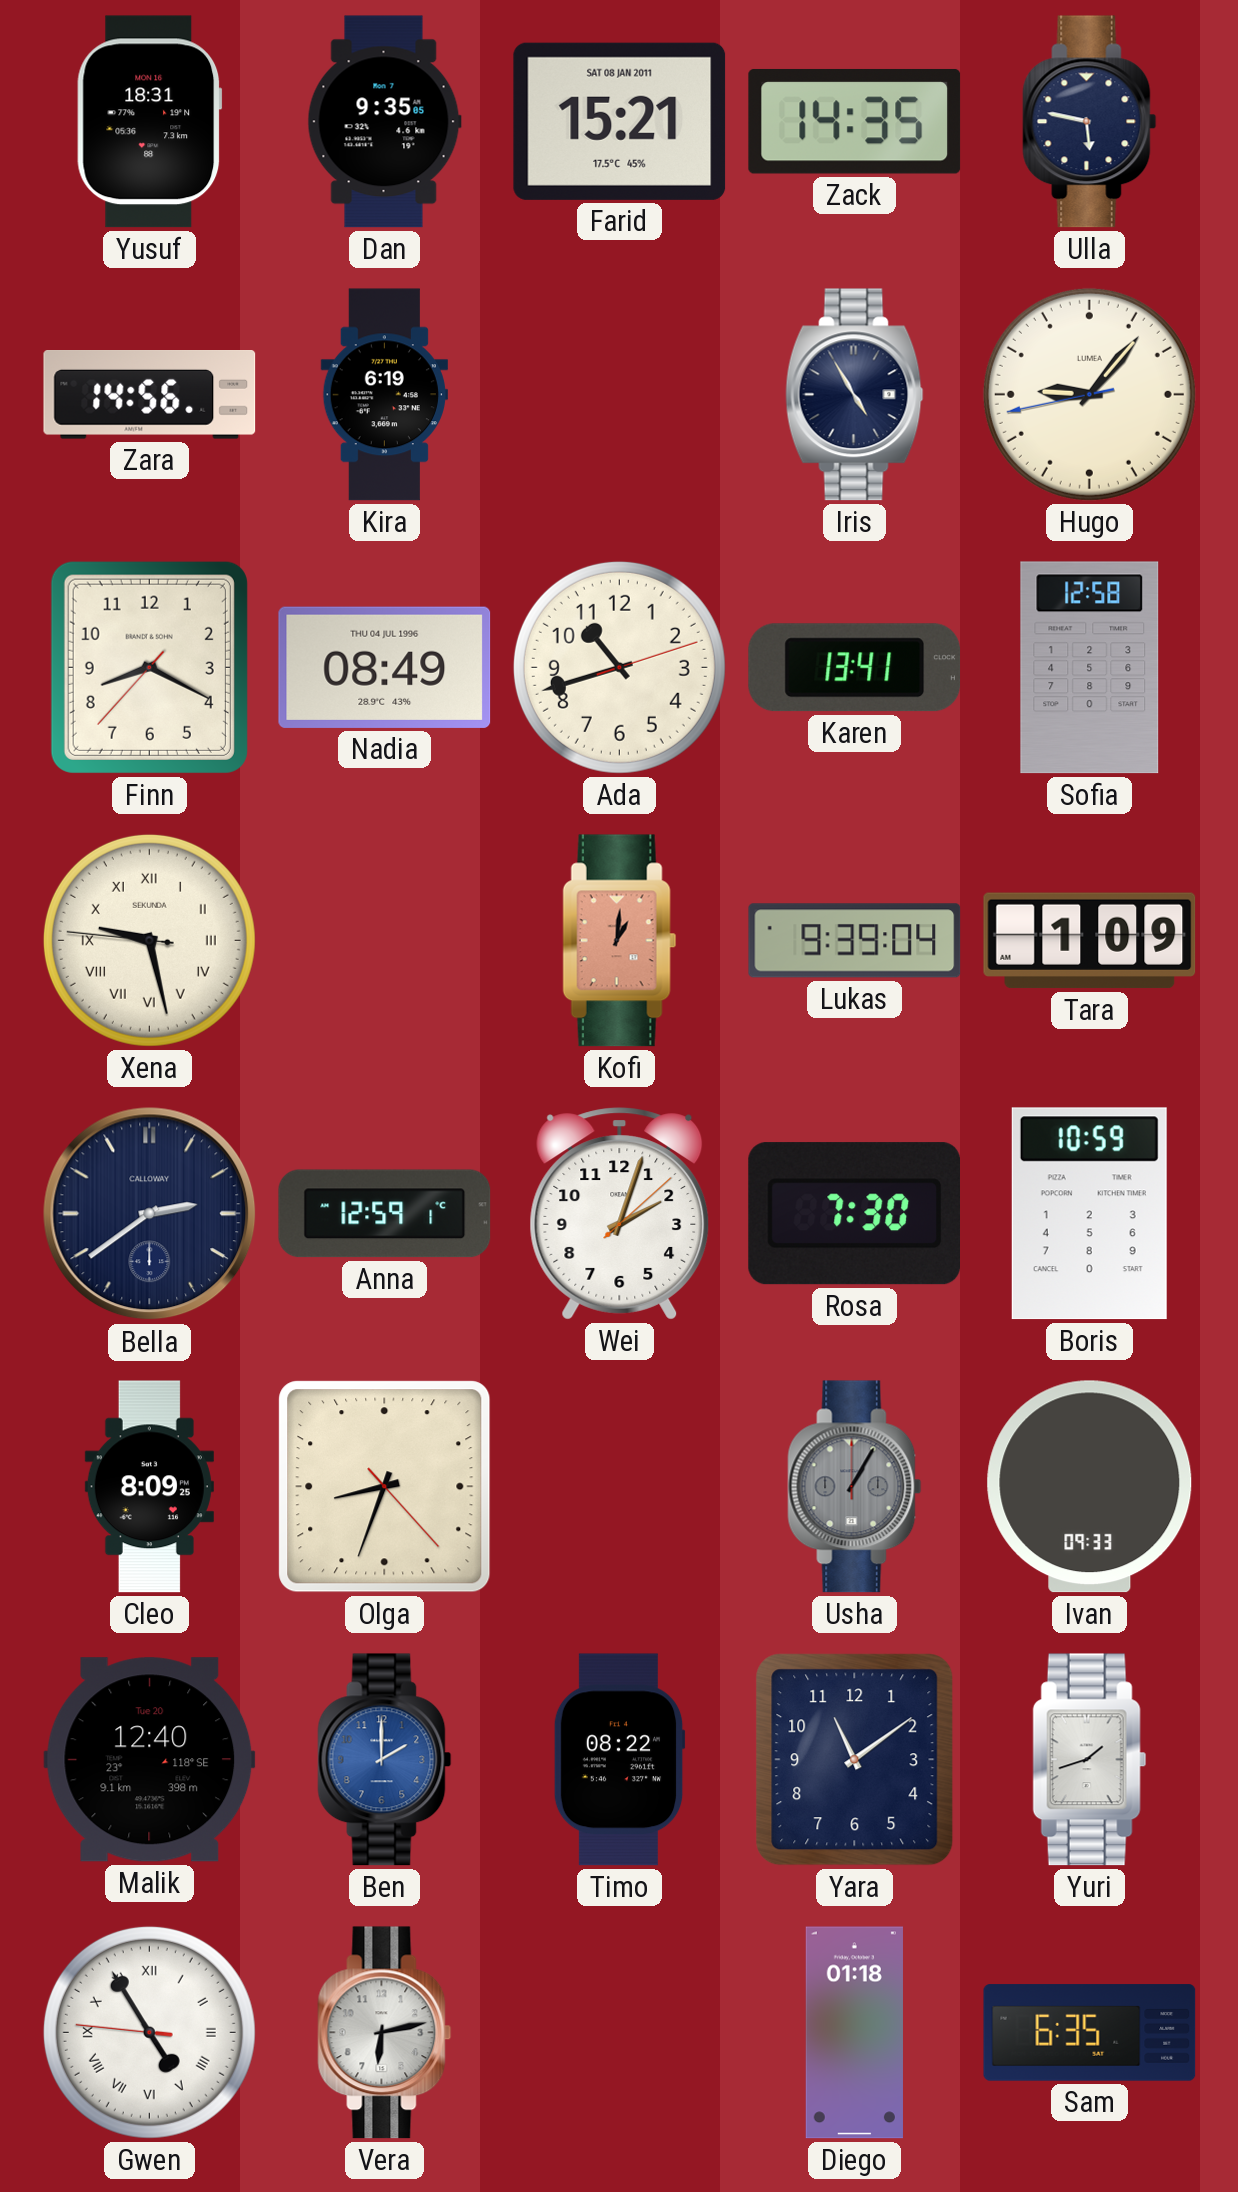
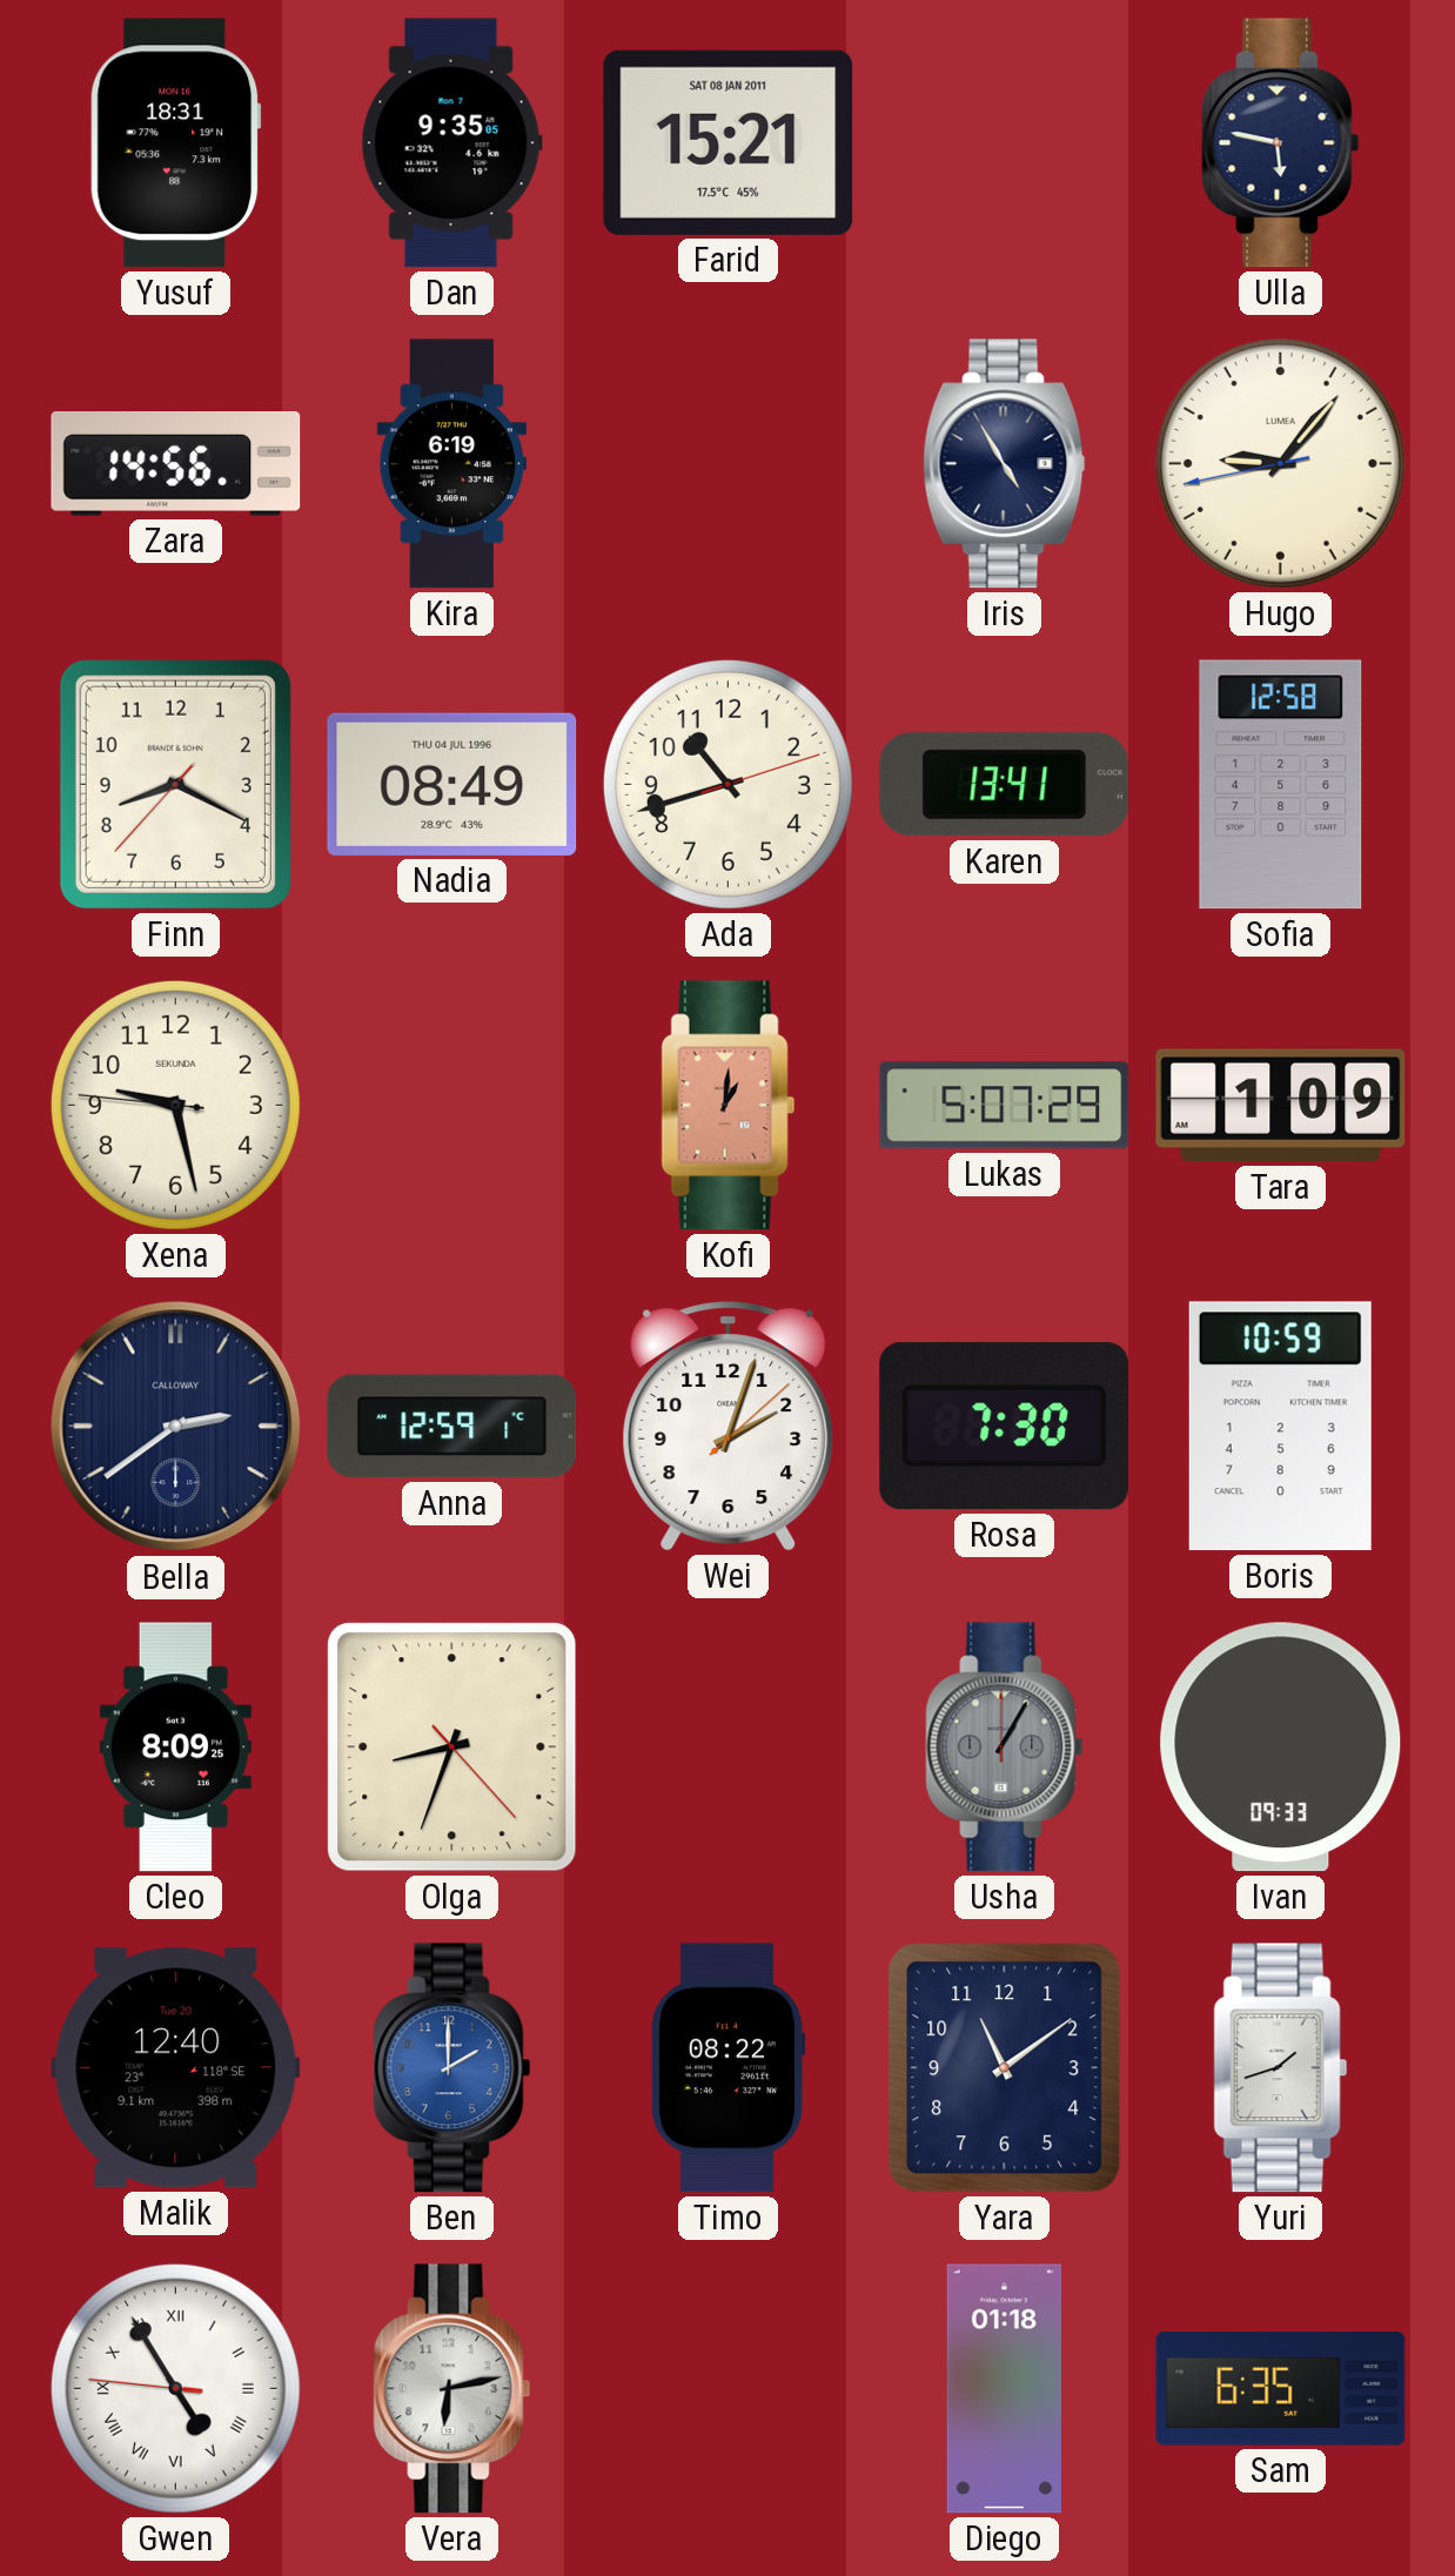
Zack: 14:35 -> none (855, 121)
Xena numerals: Roman -> Arabic (175, 1105)
Lukas: 9:39 -> 5:07 (1005, 1106)
